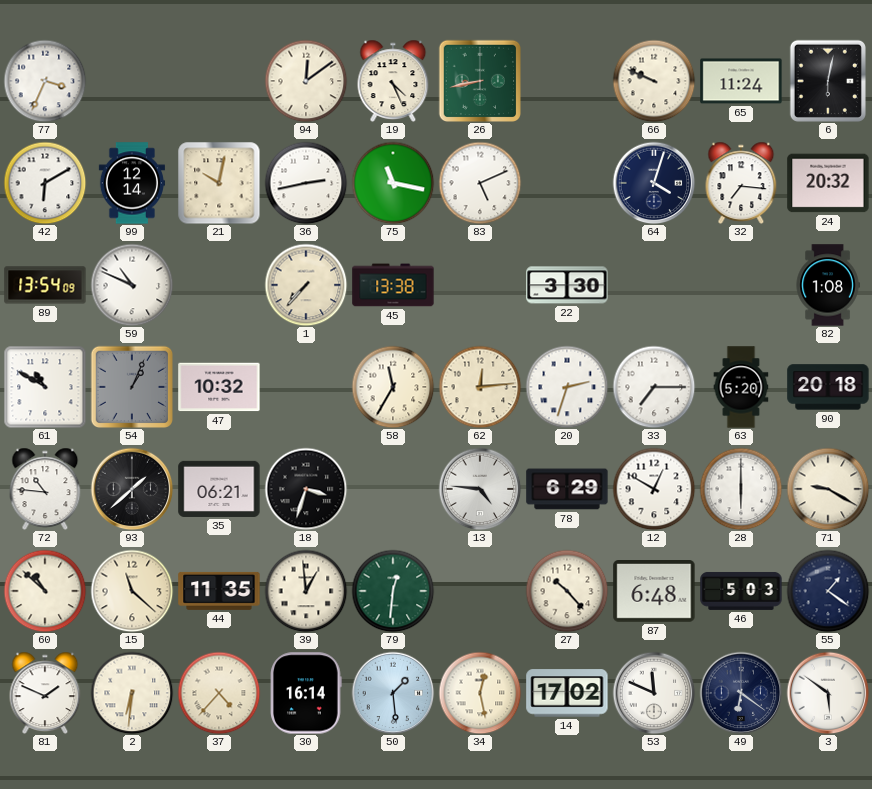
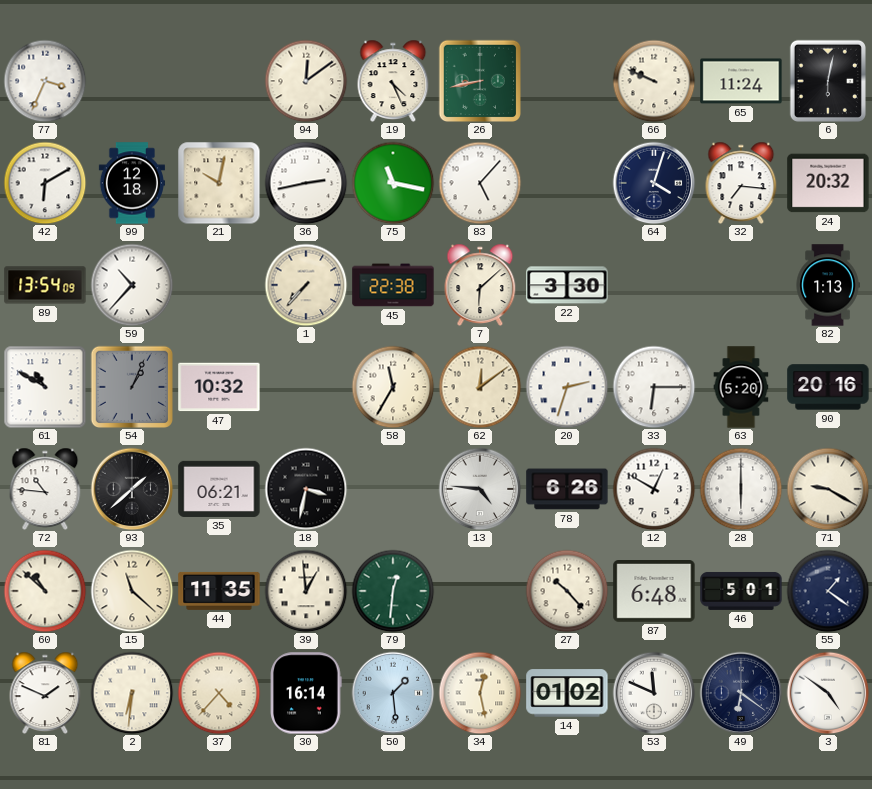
99: 12:14 -> 12:18 (132, 183)
83: 5:11 -> 5:07 (480, 183)
59: 10:49 -> 10:37 (132, 285)
45: 13:38 -> 22:38 (393, 285)
7: none -> 6:08 (480, 285)
82: 1:08 -> 1:13 (828, 285)
62: 12:14 -> 12:09 (480, 387)
33: 7:15 -> 6:15 (654, 387)
90: 20:18 -> 20:16 (828, 387)
18: 3:33 -> 3:32 (306, 489)
78: 6:29 -> 6:26 (567, 489)
46: 5:03 -> 5:01 (741, 591)
14: 17:02 -> 01:02 (567, 693)
3: 5:51 -> 4:51 (828, 693)
